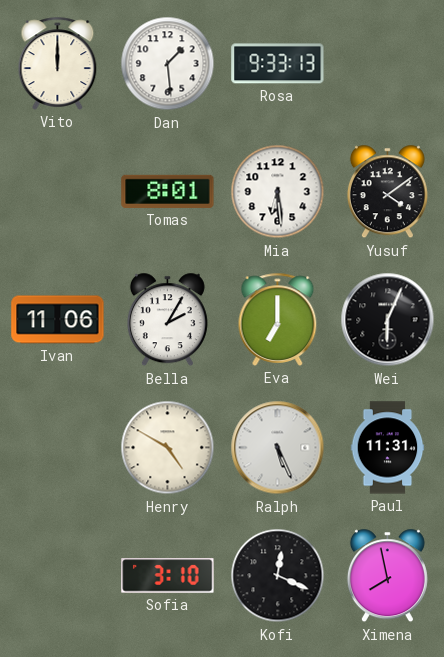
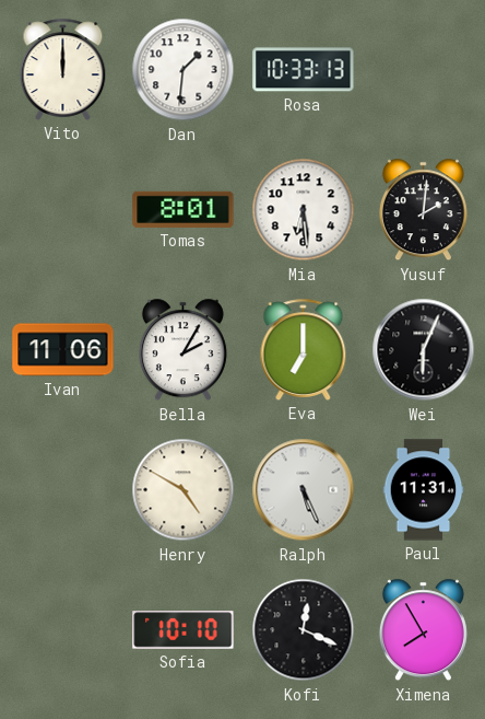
Dan: 1:29 -> 1:31 (184, 70)
Rosa: 9:33 -> 10:33 (304, 70)
Yusuf: 4:09 -> 2:01 (423, 210)
Sofia: 3:10 -> 10:10 (184, 630)
Ximena: 7:58 -> 7:55 (423, 630)
